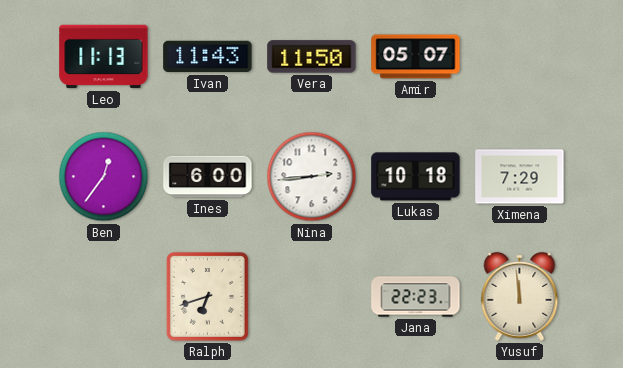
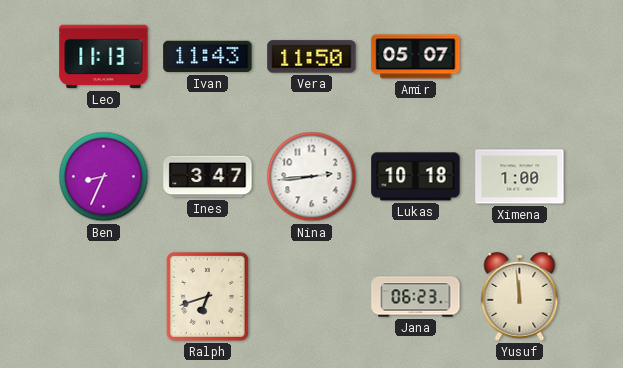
Ben: 12:36 -> 8:34 (104, 177)
Ines: 6:00 -> 3:47 (208, 177)
Ximena: 7:29 -> 1:00 (520, 177)
Jana: 22:23 -> 06:23 (416, 297)
